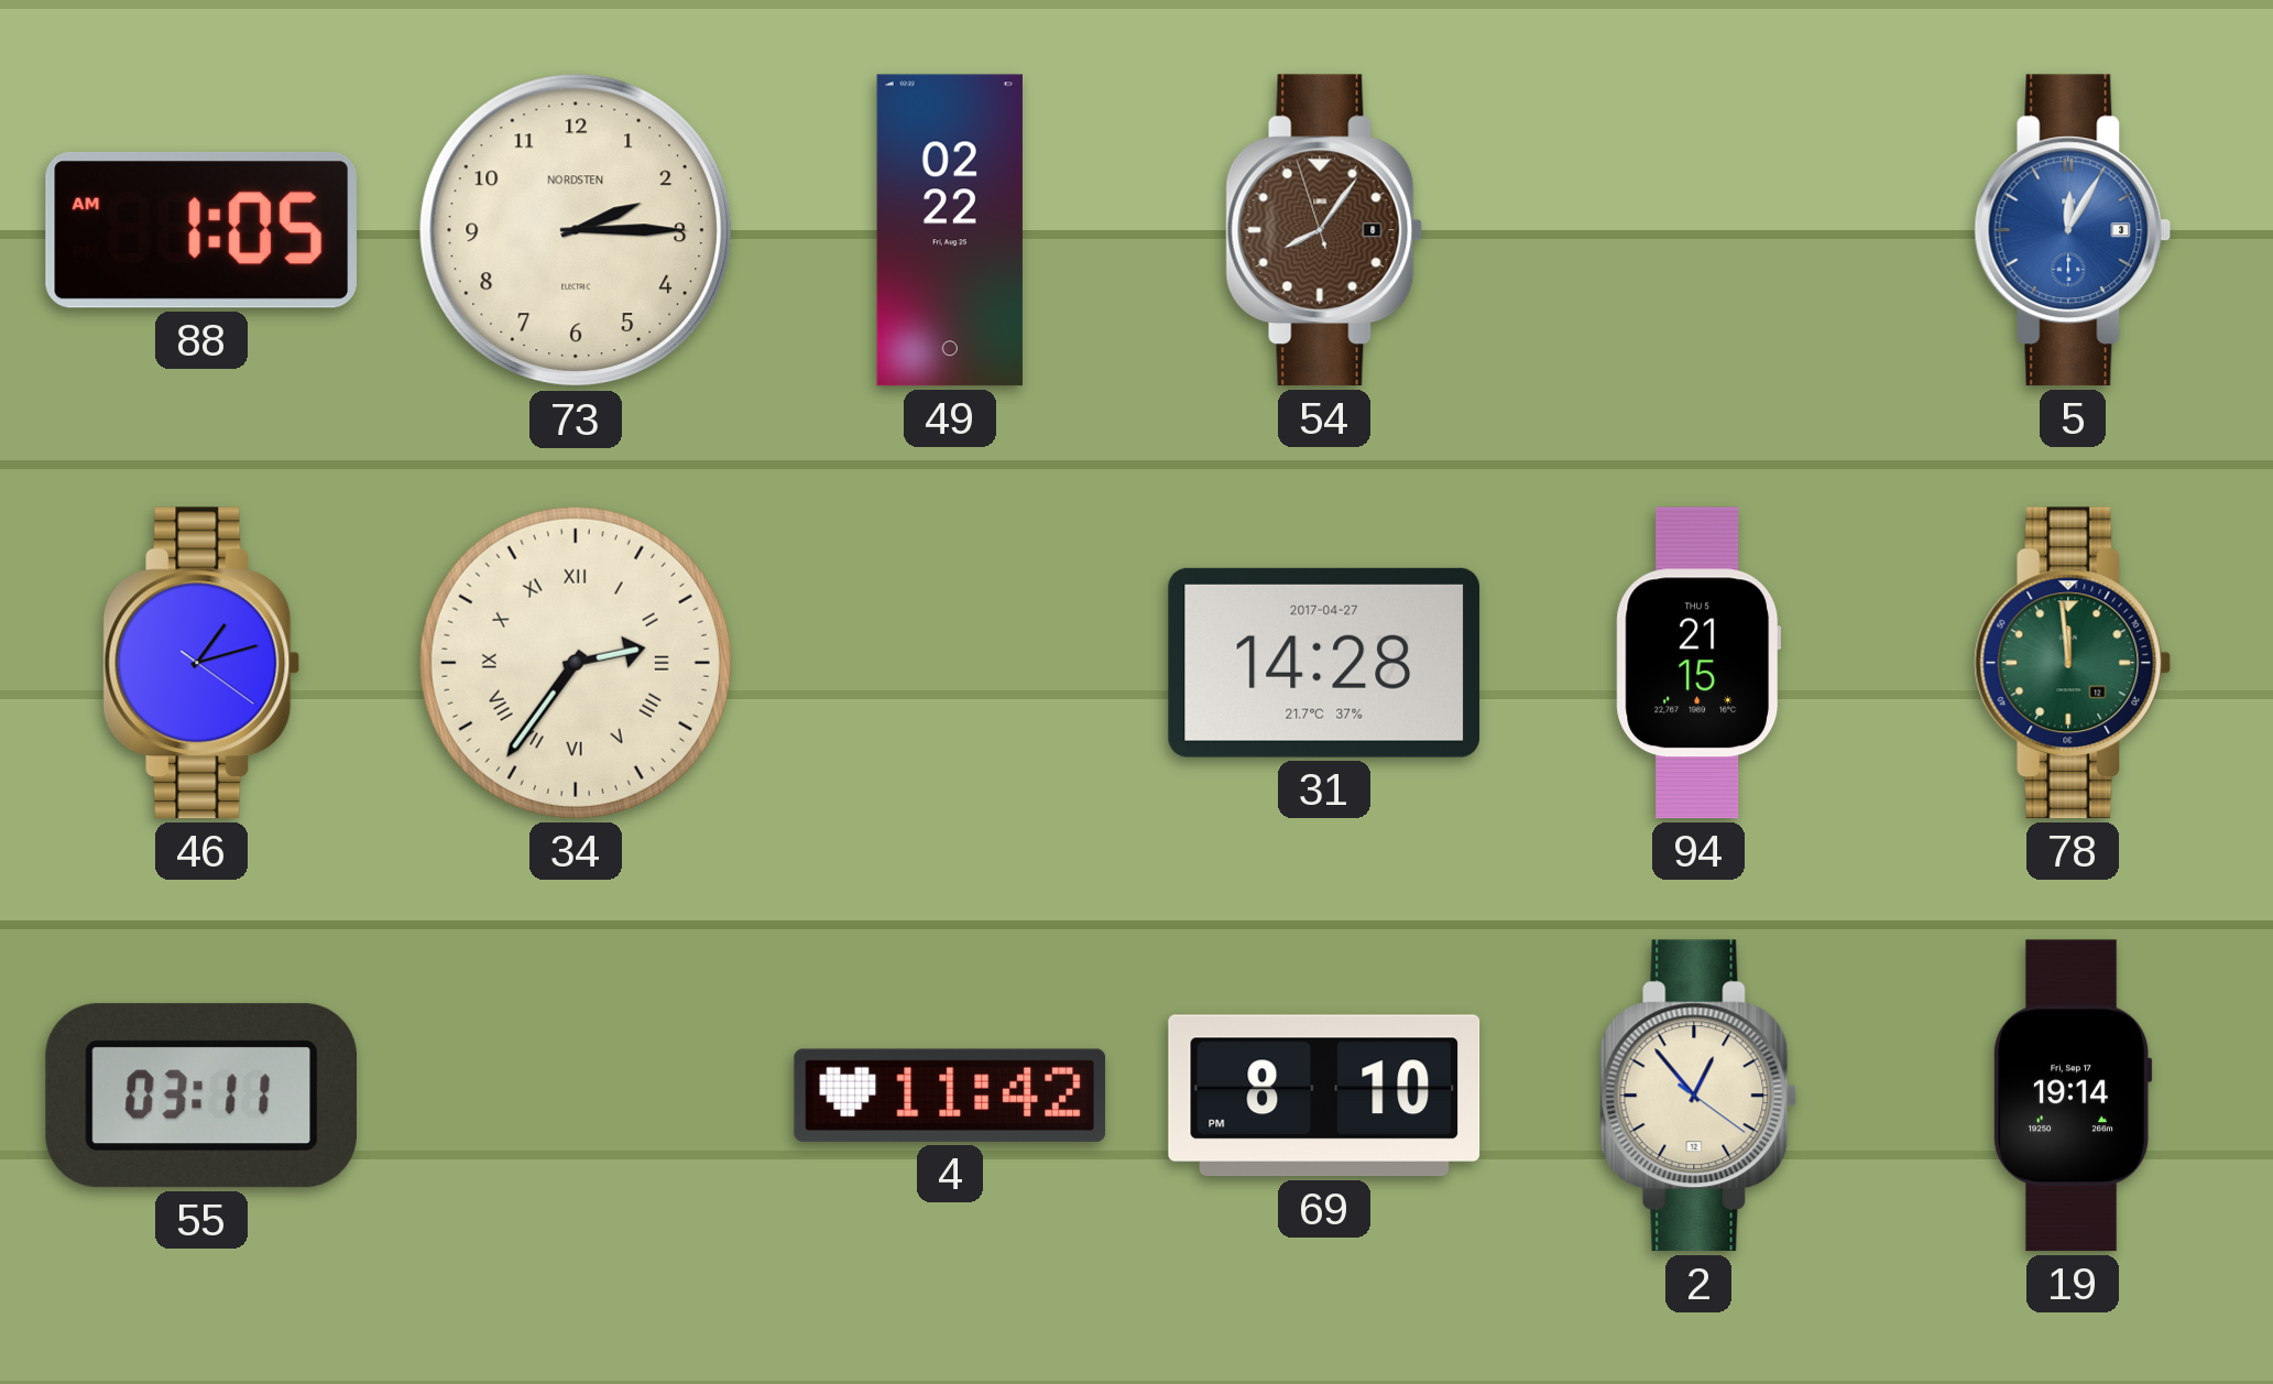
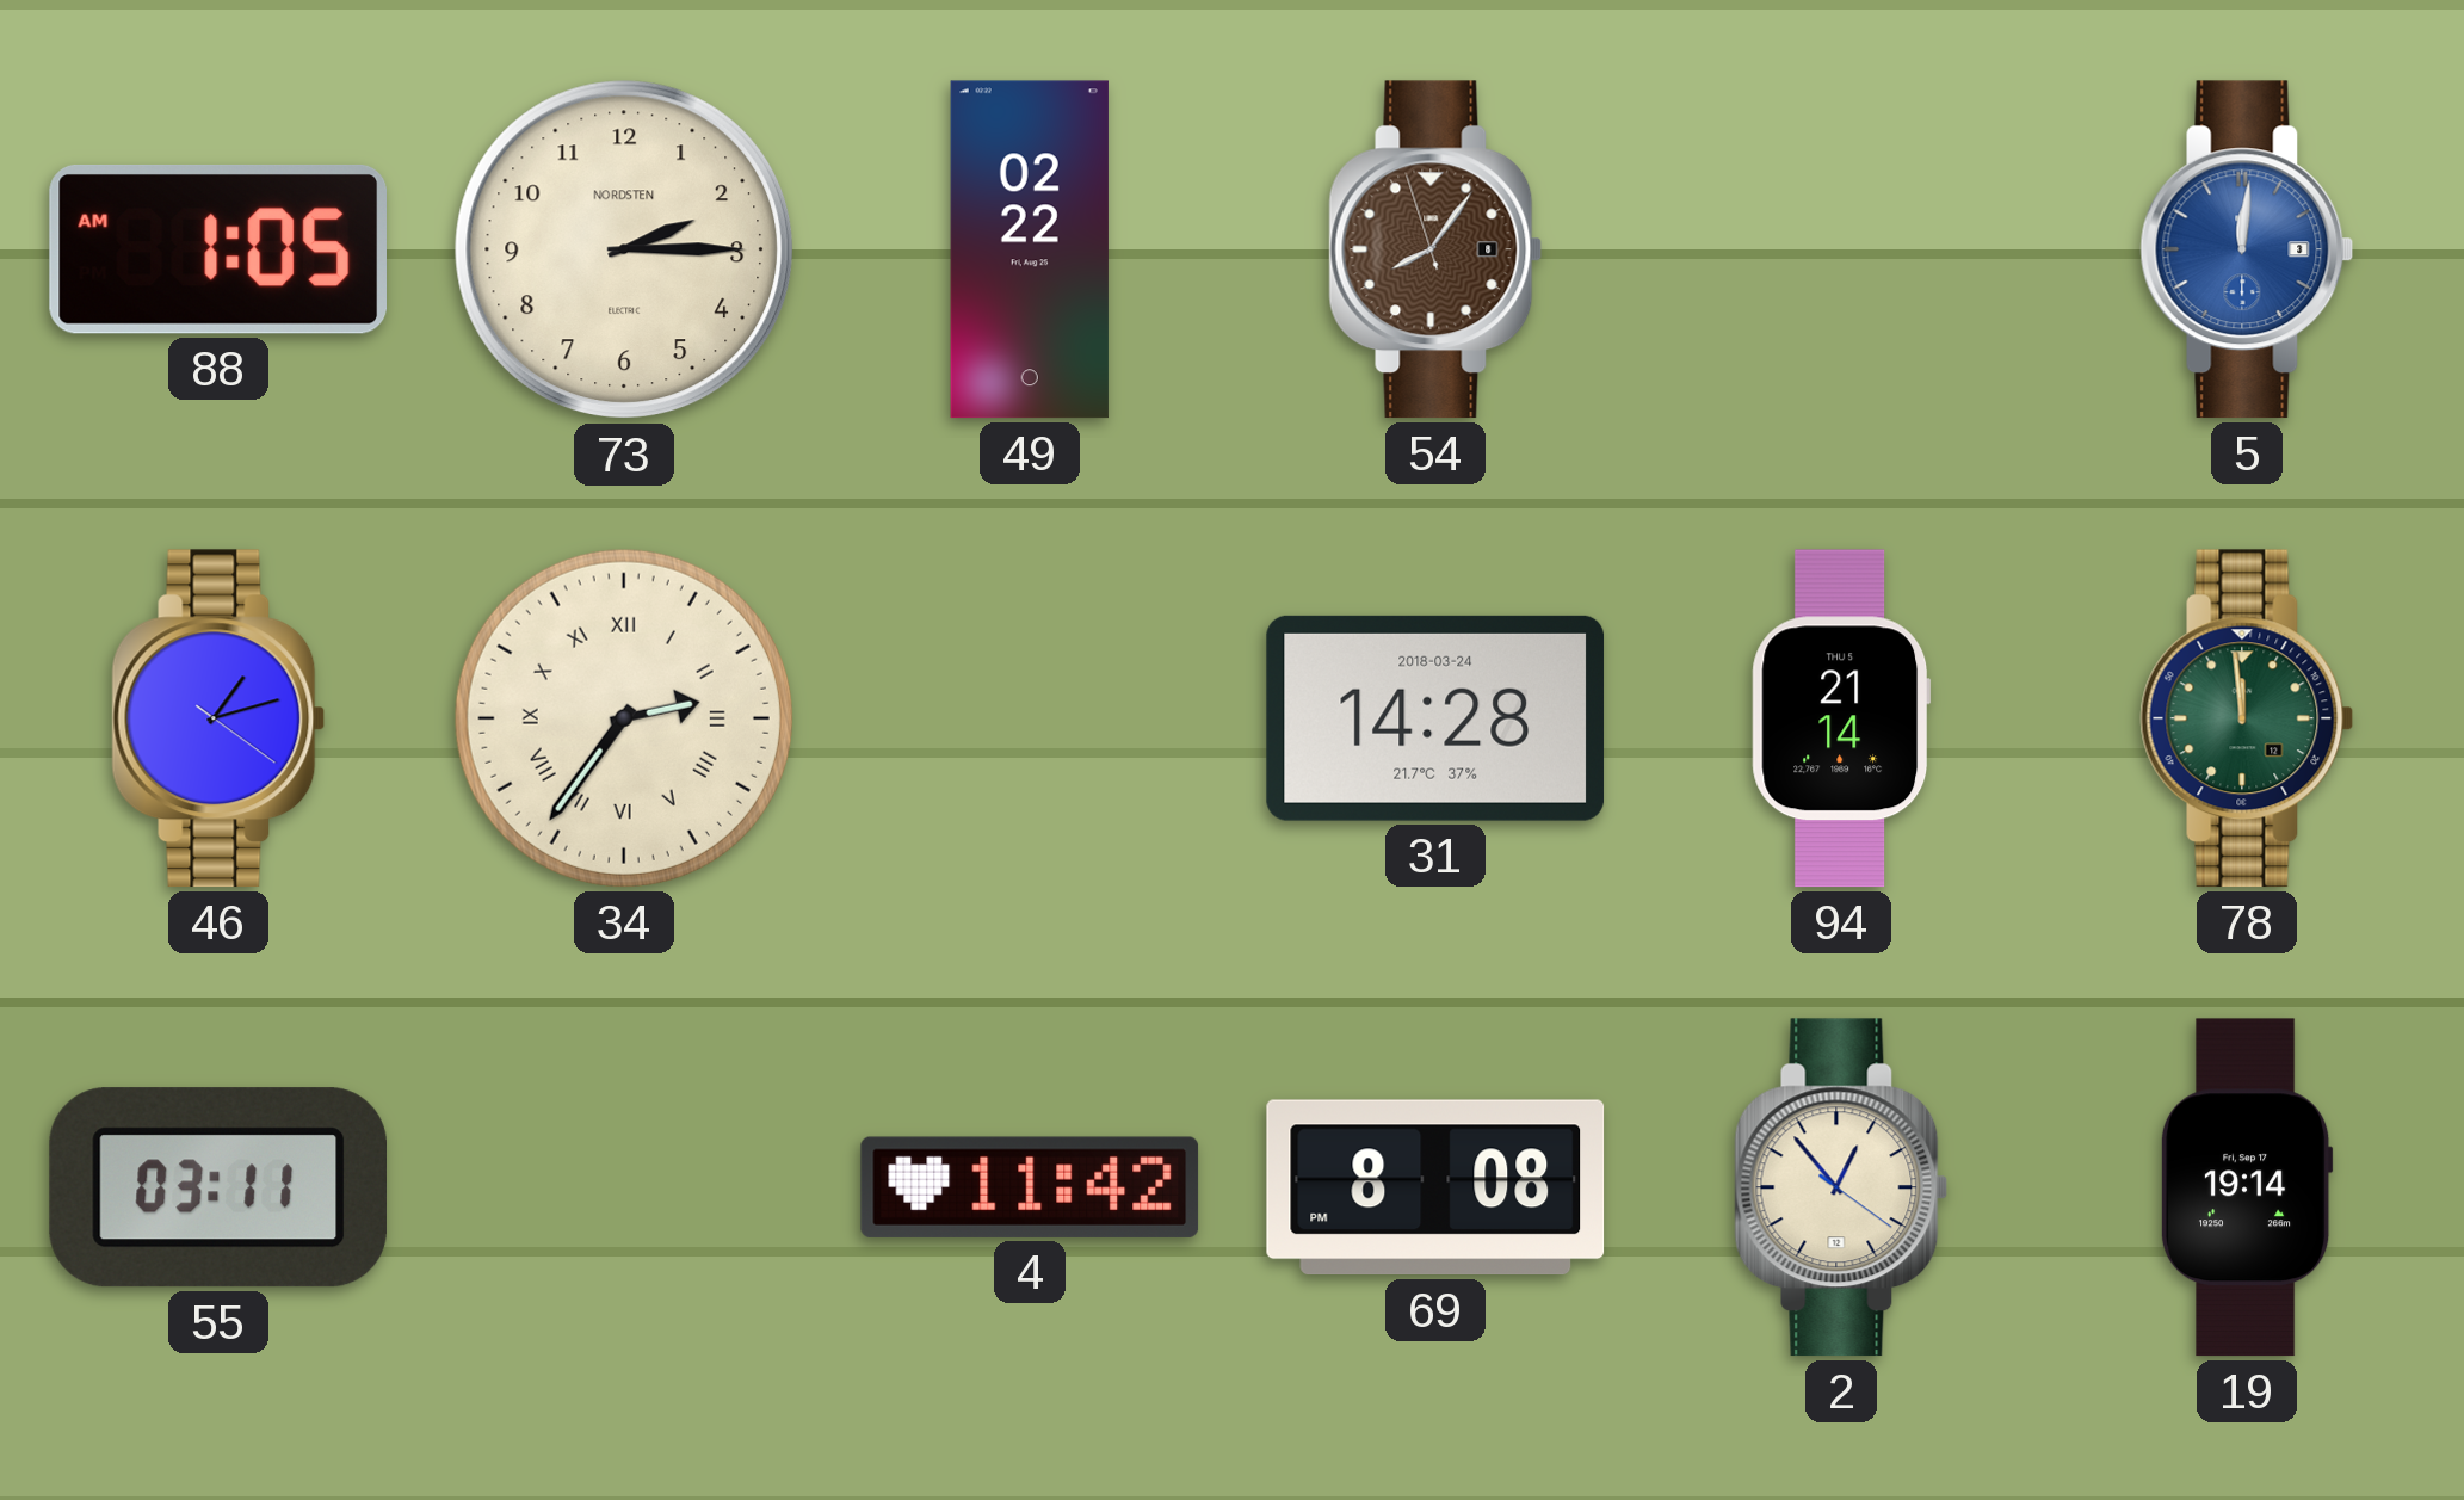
5: 12:05 -> 12:01 (2247, 249)
31 date: 2017-04-27 -> 2018-03-24 (1435, 718)
94: 21:15 -> 21:14 (1841, 718)
69: 8:10 -> 8:08 (1435, 1187)
